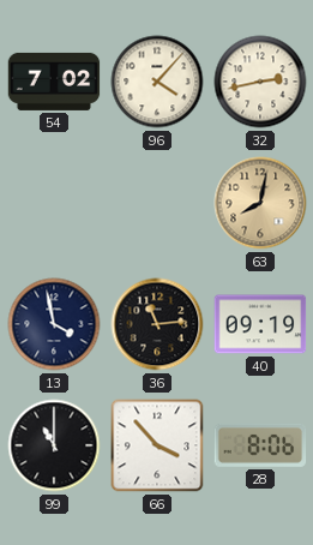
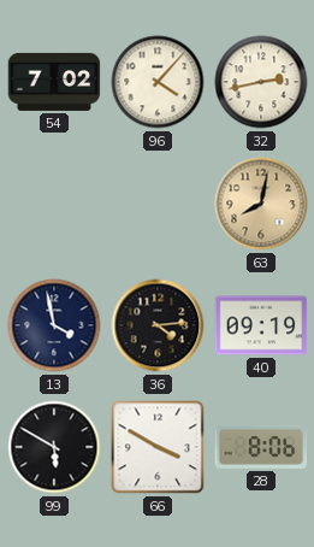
36: 11:14 -> 4:14 (158, 325)
99: 11:00 -> 5:50 (54, 447)
66: 3:53 -> 3:50 (158, 447)
